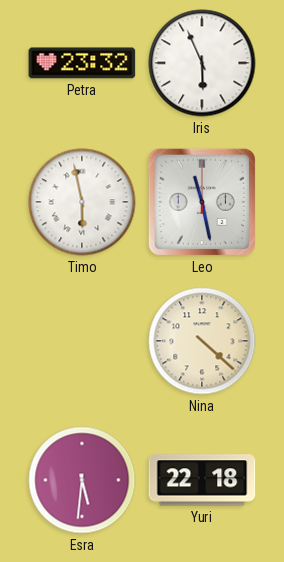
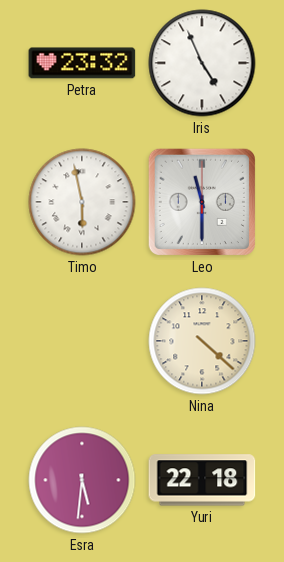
Iris: 5:56 -> 4:56 (202, 63)
Leo: 11:28 -> 11:30 (202, 202)
